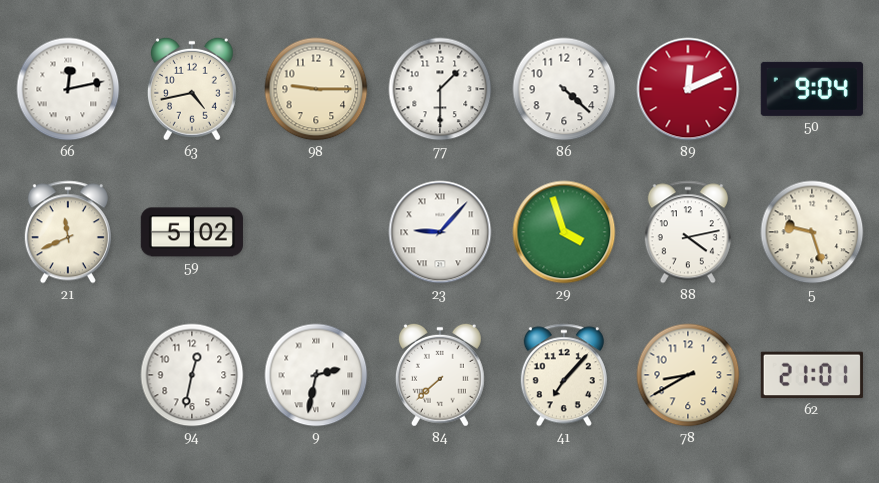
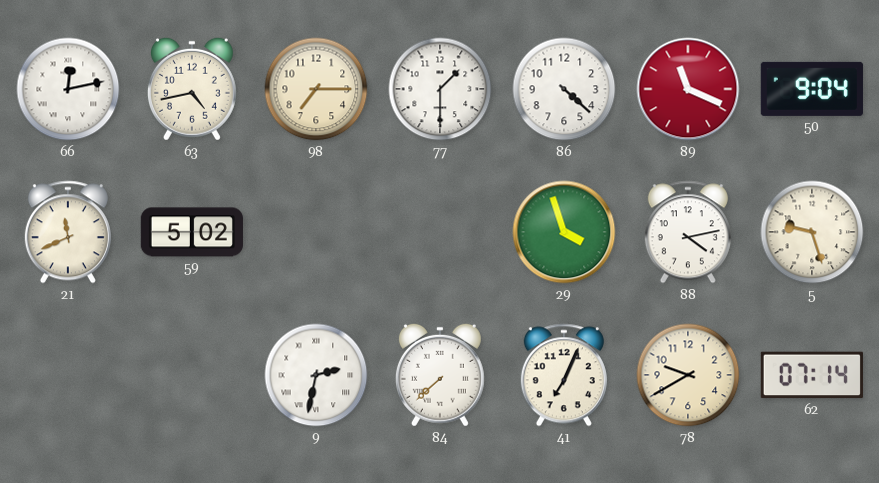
98: 9:15 -> 7:15 (316, 89)
89: 12:11 -> 11:19 (688, 89)
23: 9:07 -> none (440, 232)
94: 12:32 -> none (192, 375)
41: 7:07 -> 7:04 (564, 375)
78: 8:40 -> 9:40 (688, 375)
62: 21:01 -> 07:14 (812, 375)
